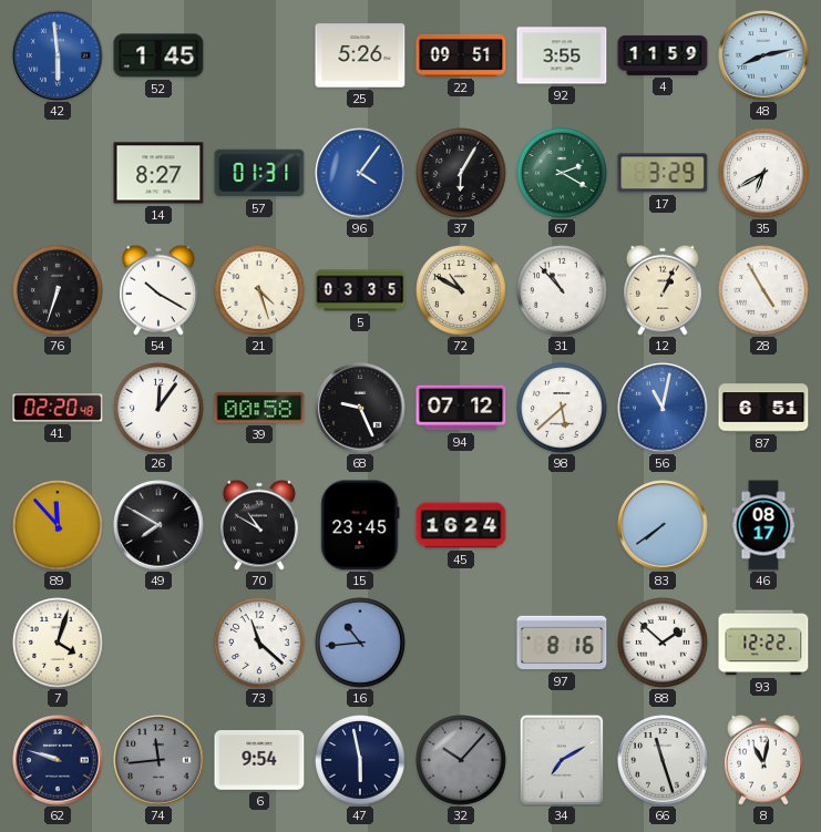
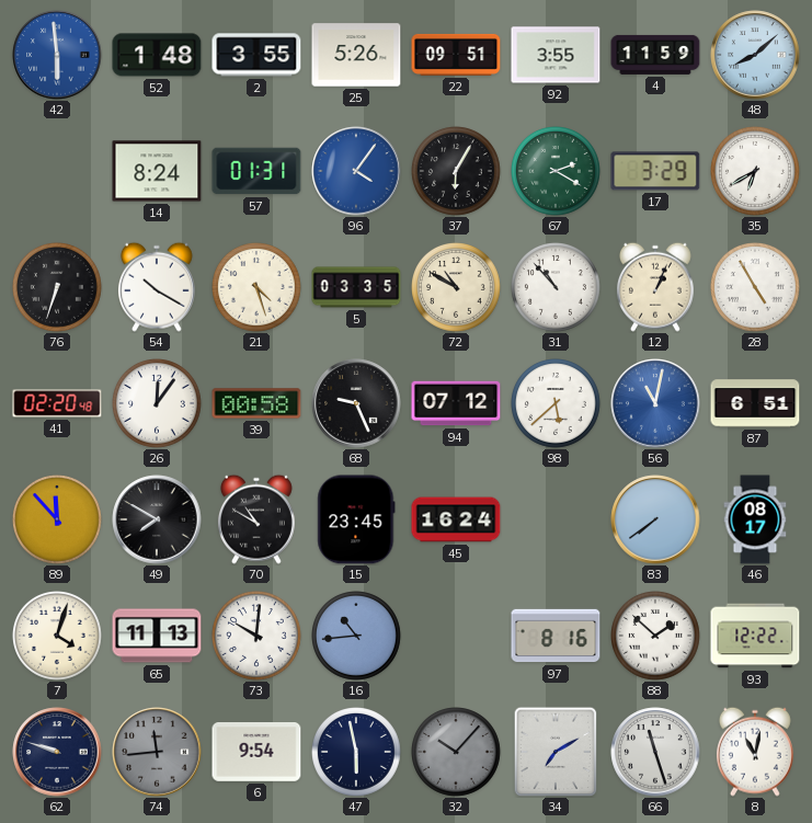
52: 1:45 -> 1:48 (157, 55)
2: none -> 3:55 (256, 55)
48: 8:13 -> 8:08 (755, 55)
14: 8:27 -> 8:24 (157, 171)
65: none -> 11:13 (157, 636)
73: 11:22 -> 10:01 (258, 637)
